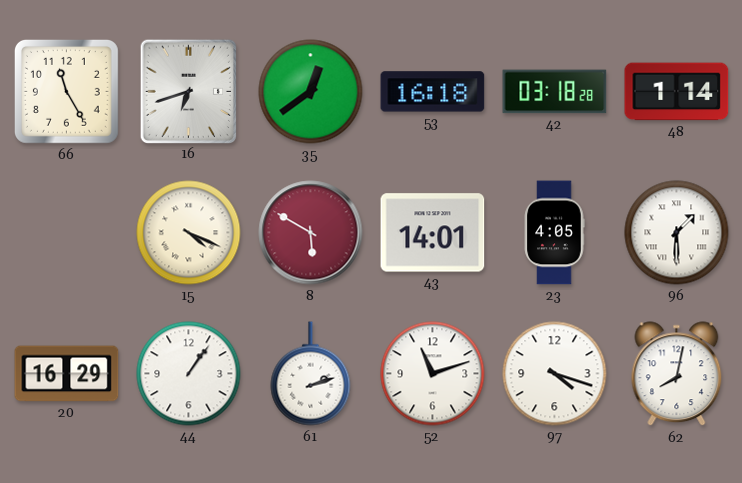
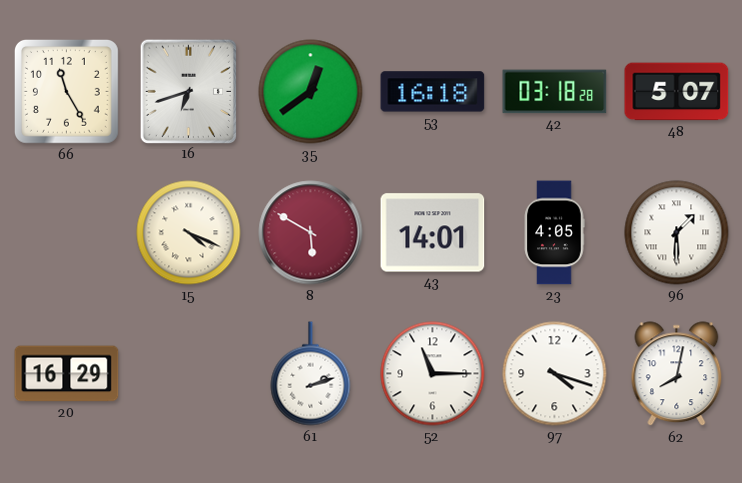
48: 1:14 -> 5:07 (677, 92)
44: 1:06 -> none (189, 374)
52: 11:12 -> 11:15 (433, 374)
